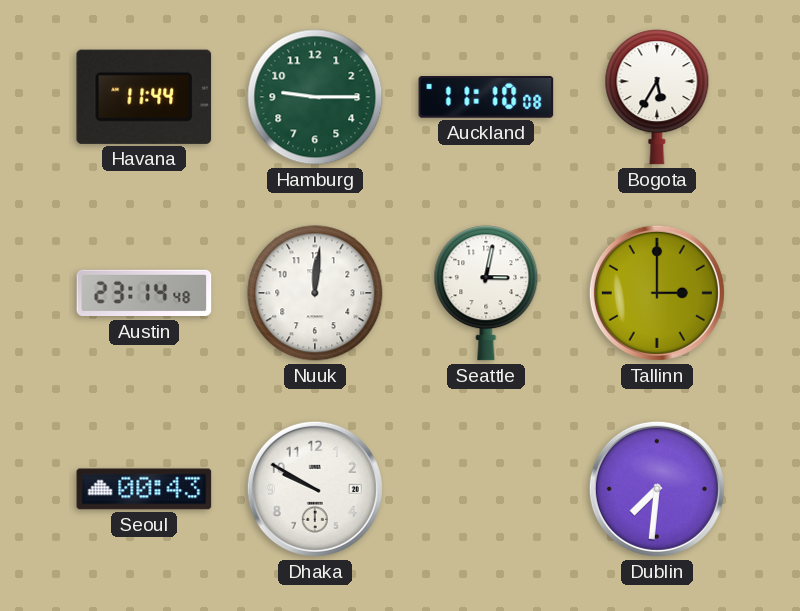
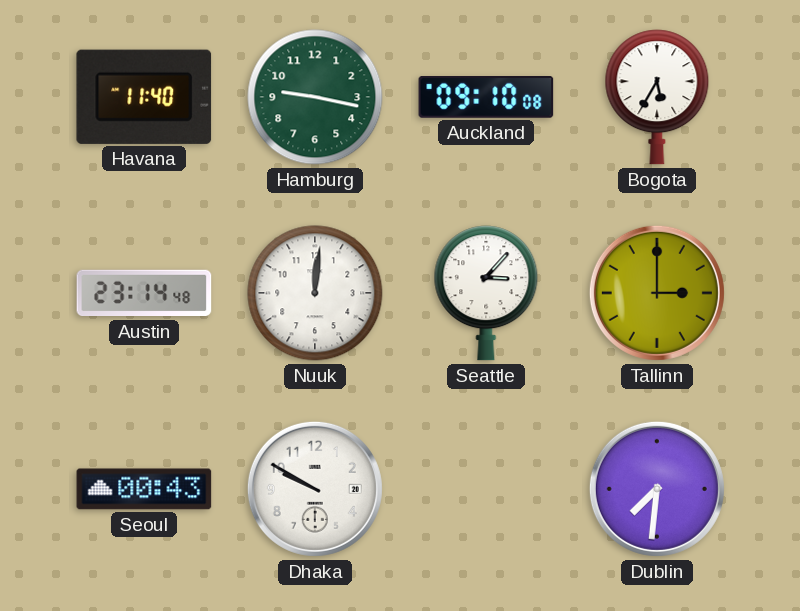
Havana: 11:44 -> 11:40 (144, 97)
Hamburg: 9:15 -> 9:17 (315, 97)
Auckland: 11:10 -> 09:10 (486, 98)
Seattle: 3:02 -> 3:07 (486, 293)
